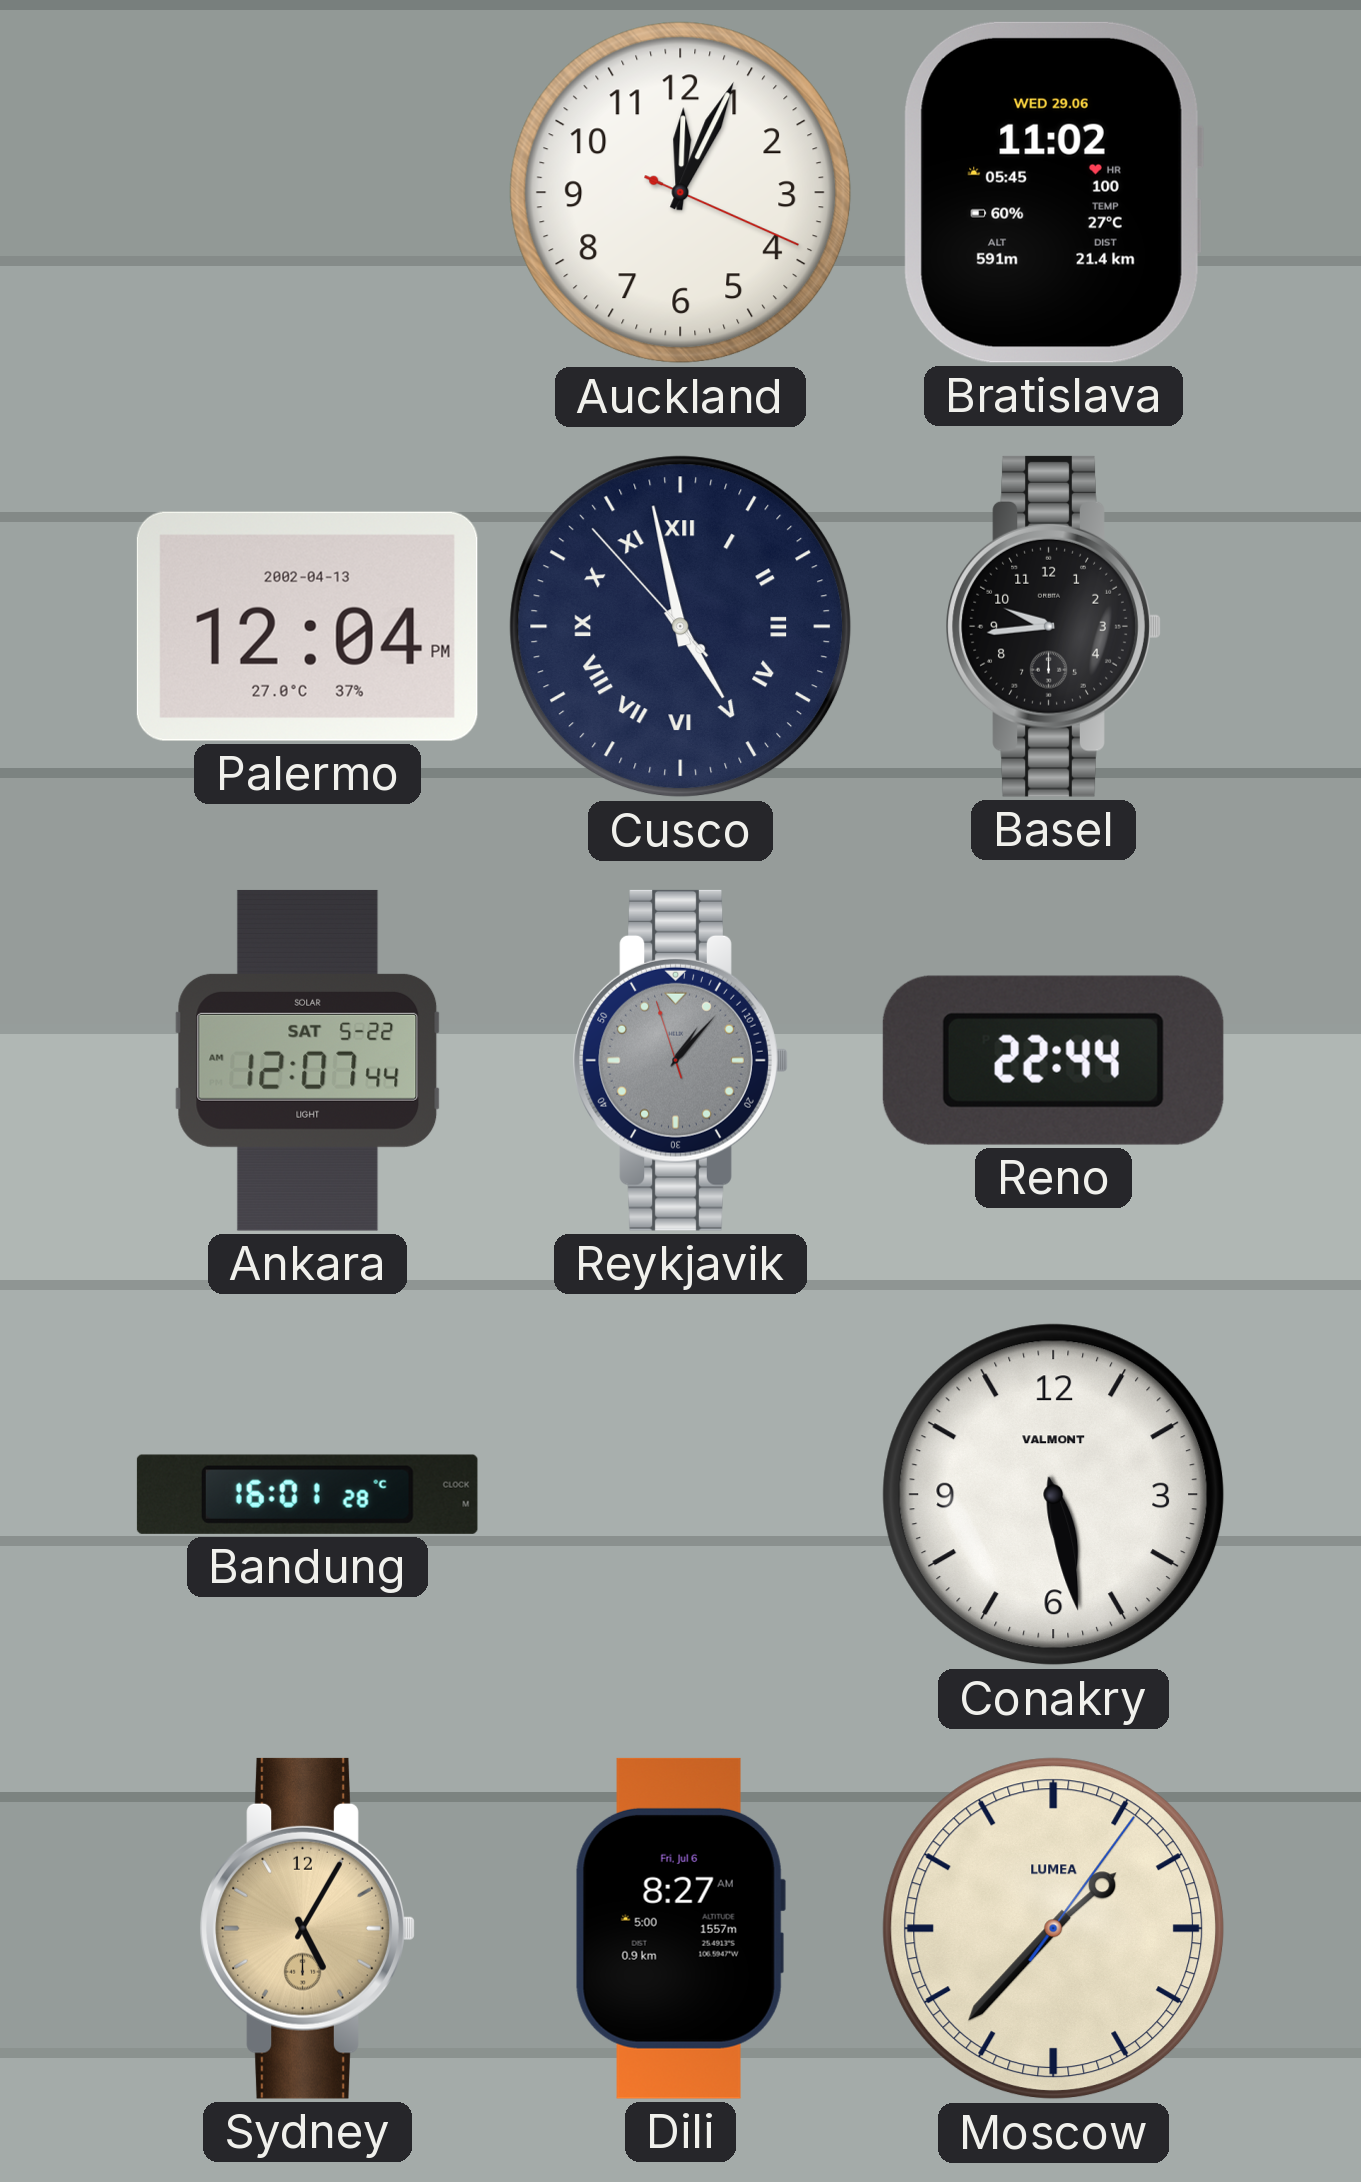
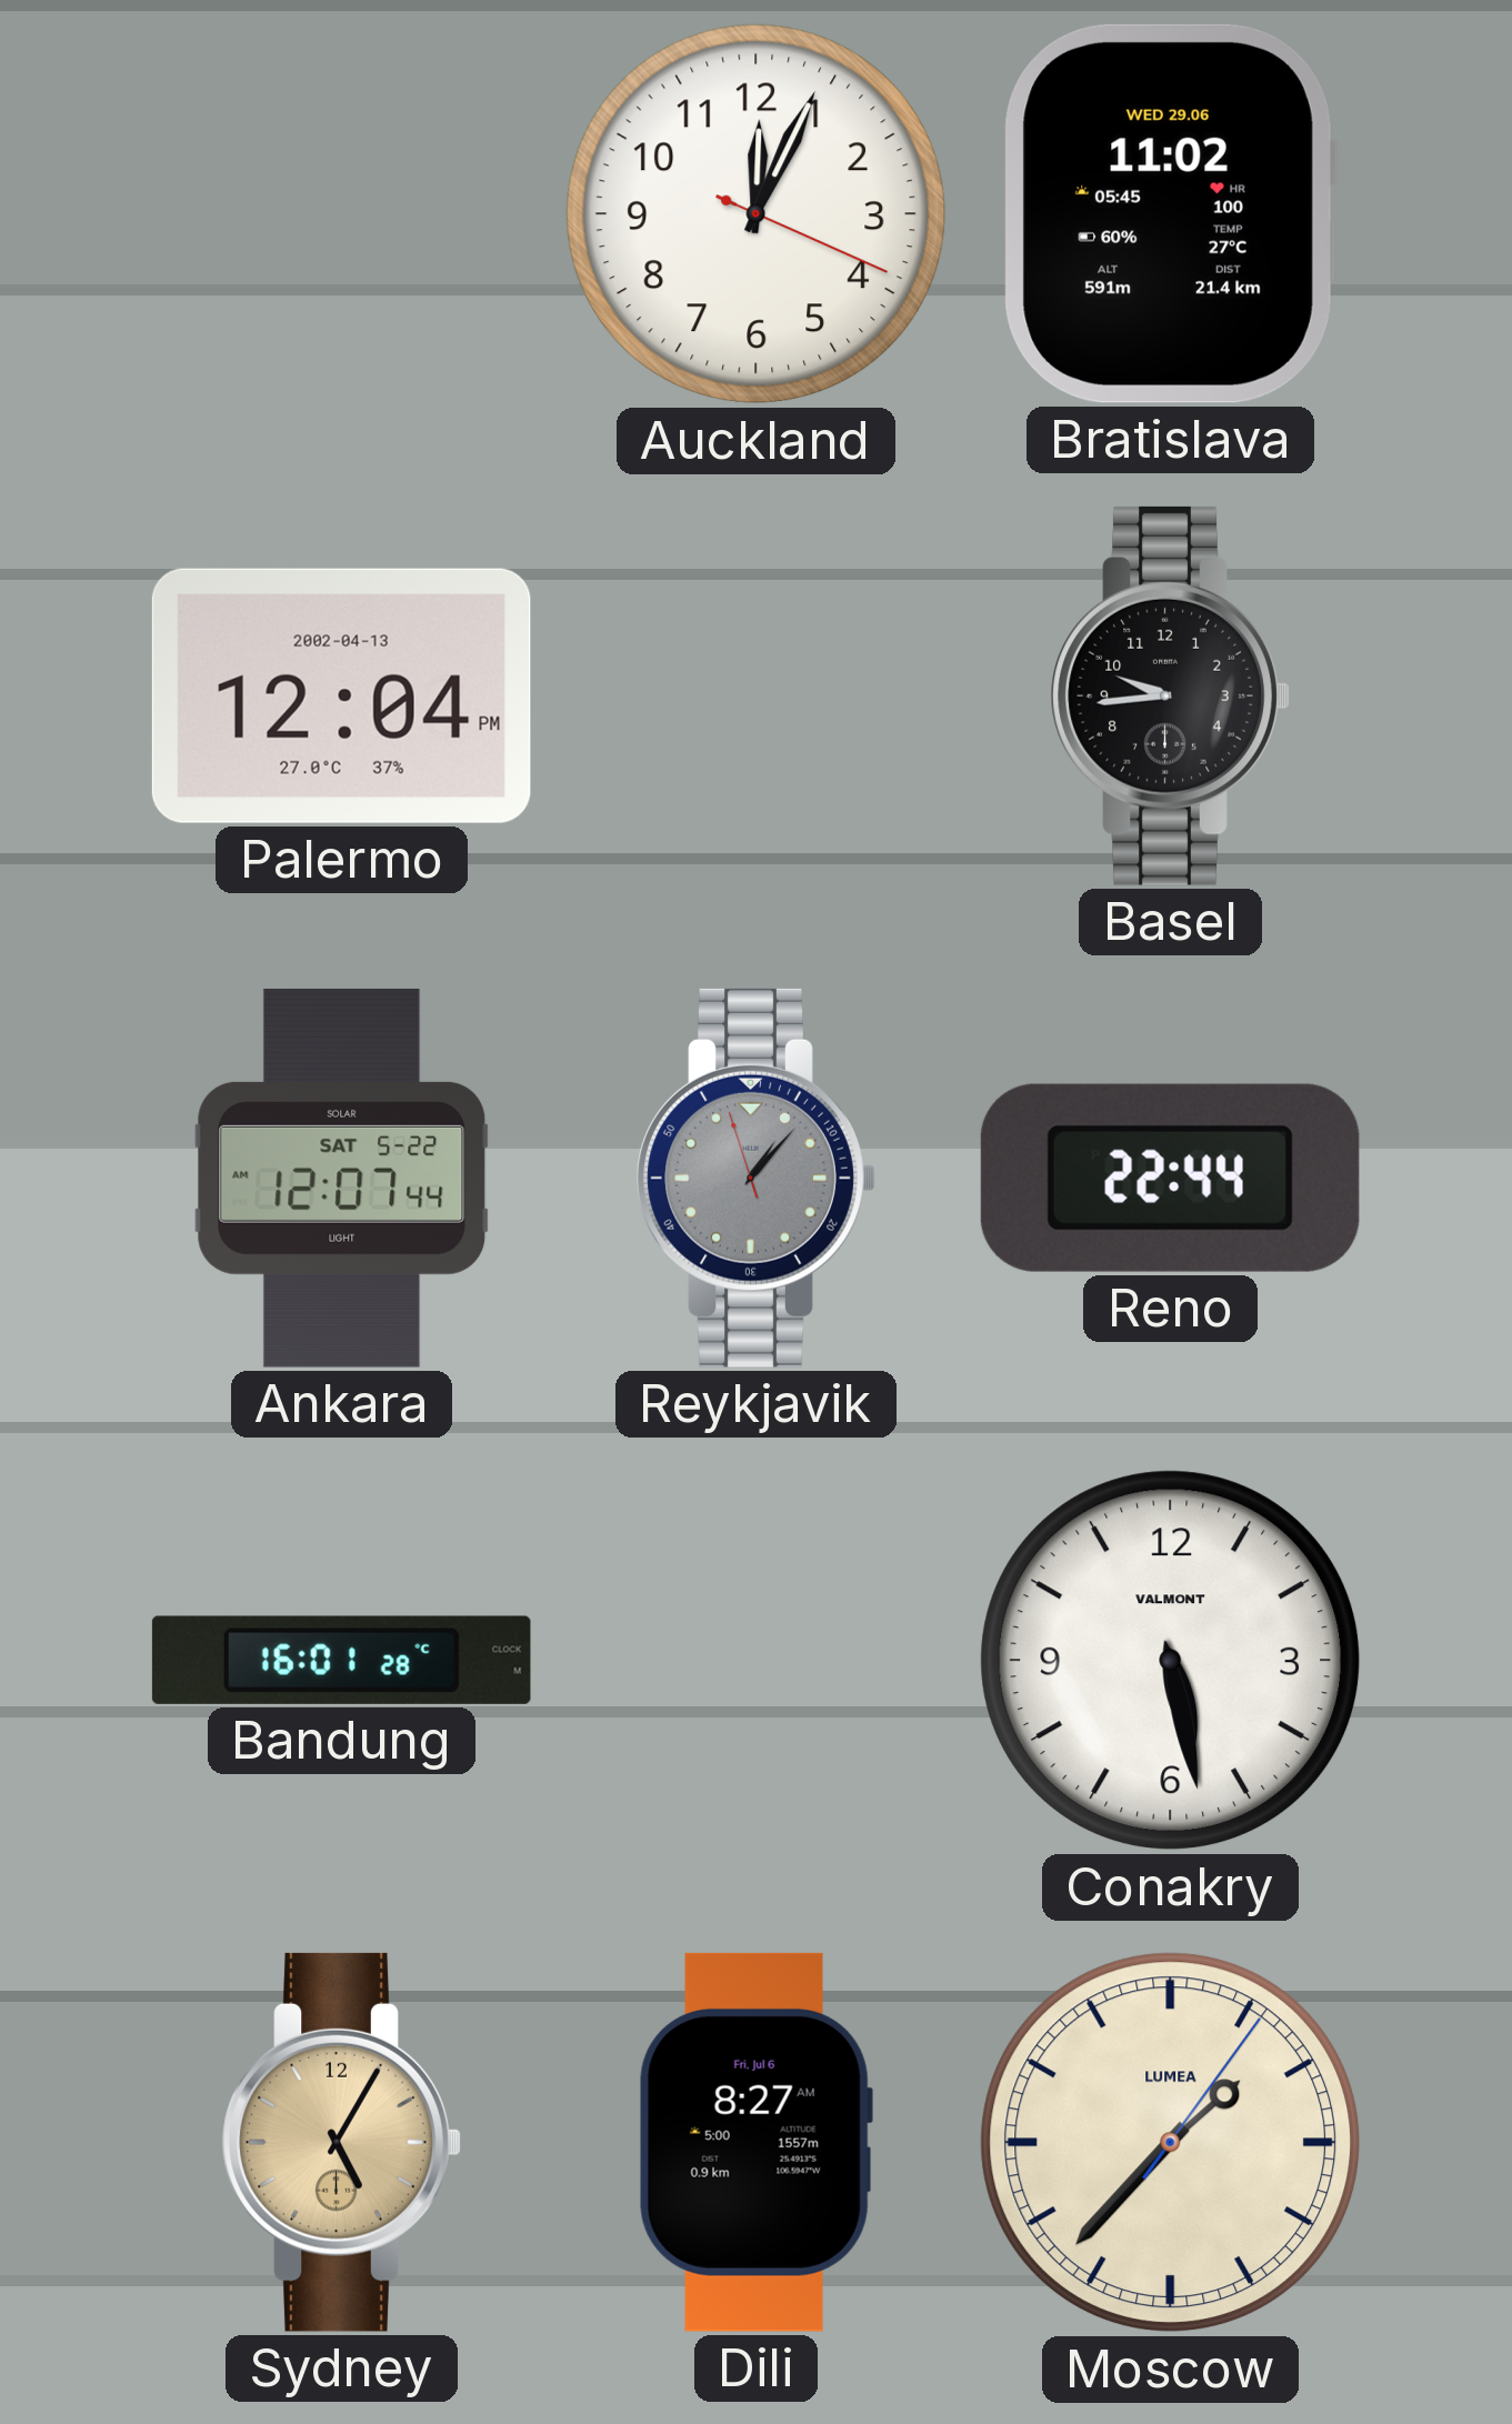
Cusco: 4:57 -> none (681, 627)
